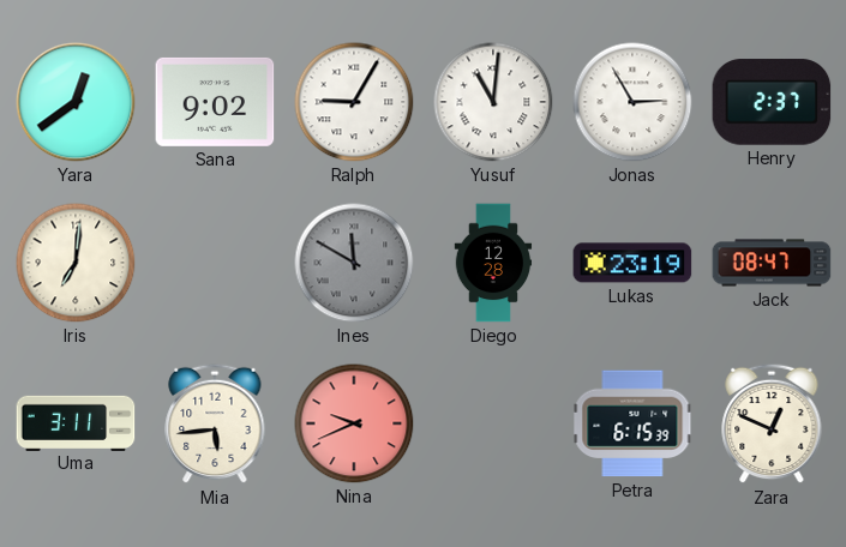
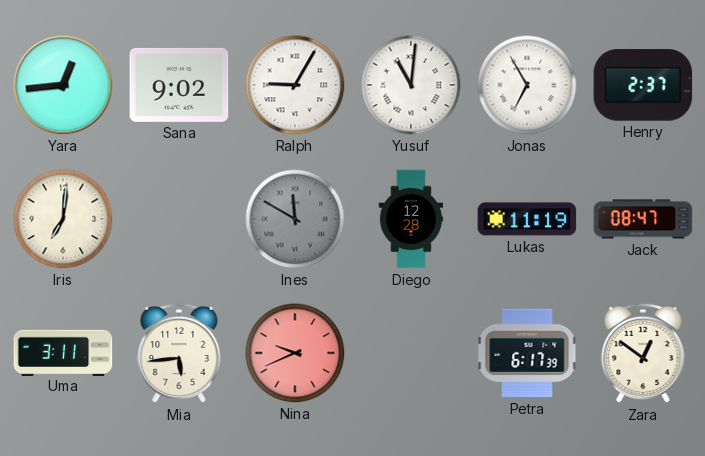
Yara: 12:39 -> 12:44 (63, 85)
Jonas: 2:55 -> 6:55 (527, 85)
Lukas: 23:19 -> 11:19 (527, 219)
Petra: 6:15 -> 6:17 (527, 353)
Zara: 12:49 -> 12:51 (643, 353)
